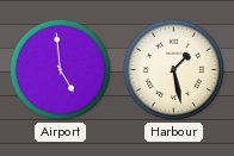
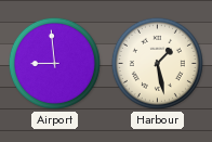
Airport: 4:59 -> 8:59 (54, 63)
